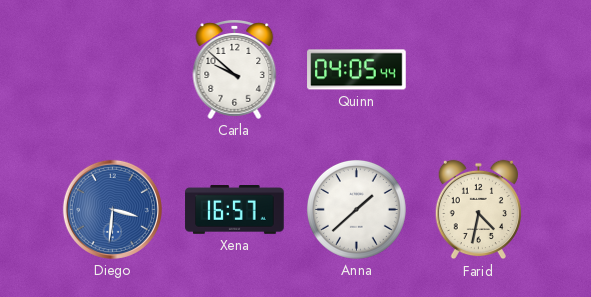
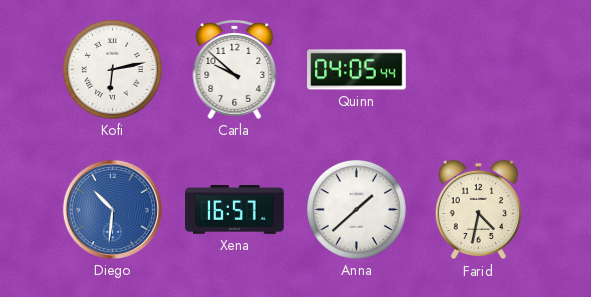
Kofi: none -> 6:13 (112, 69)
Diego: 3:31 -> 10:31 (112, 209)
